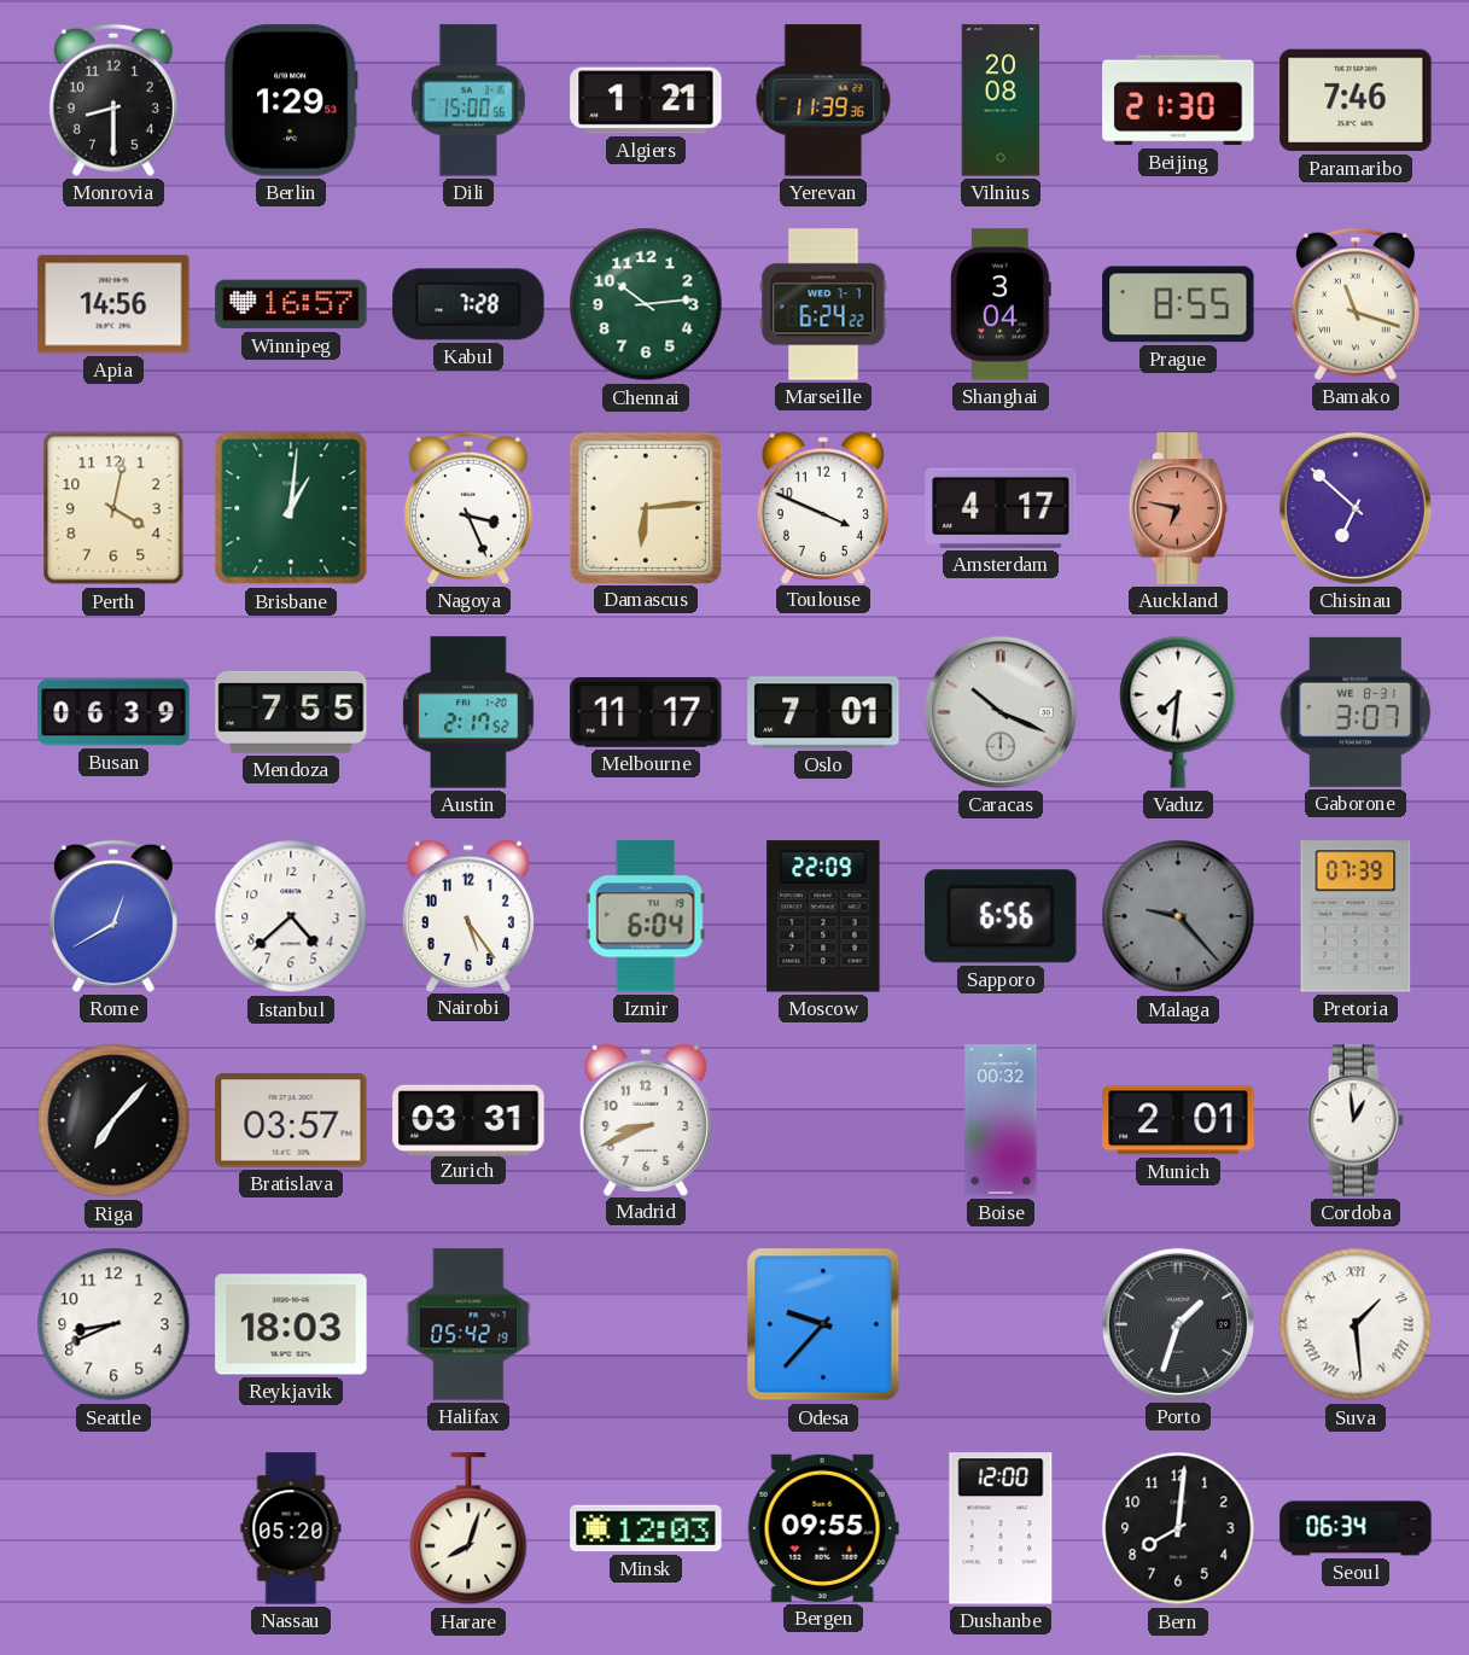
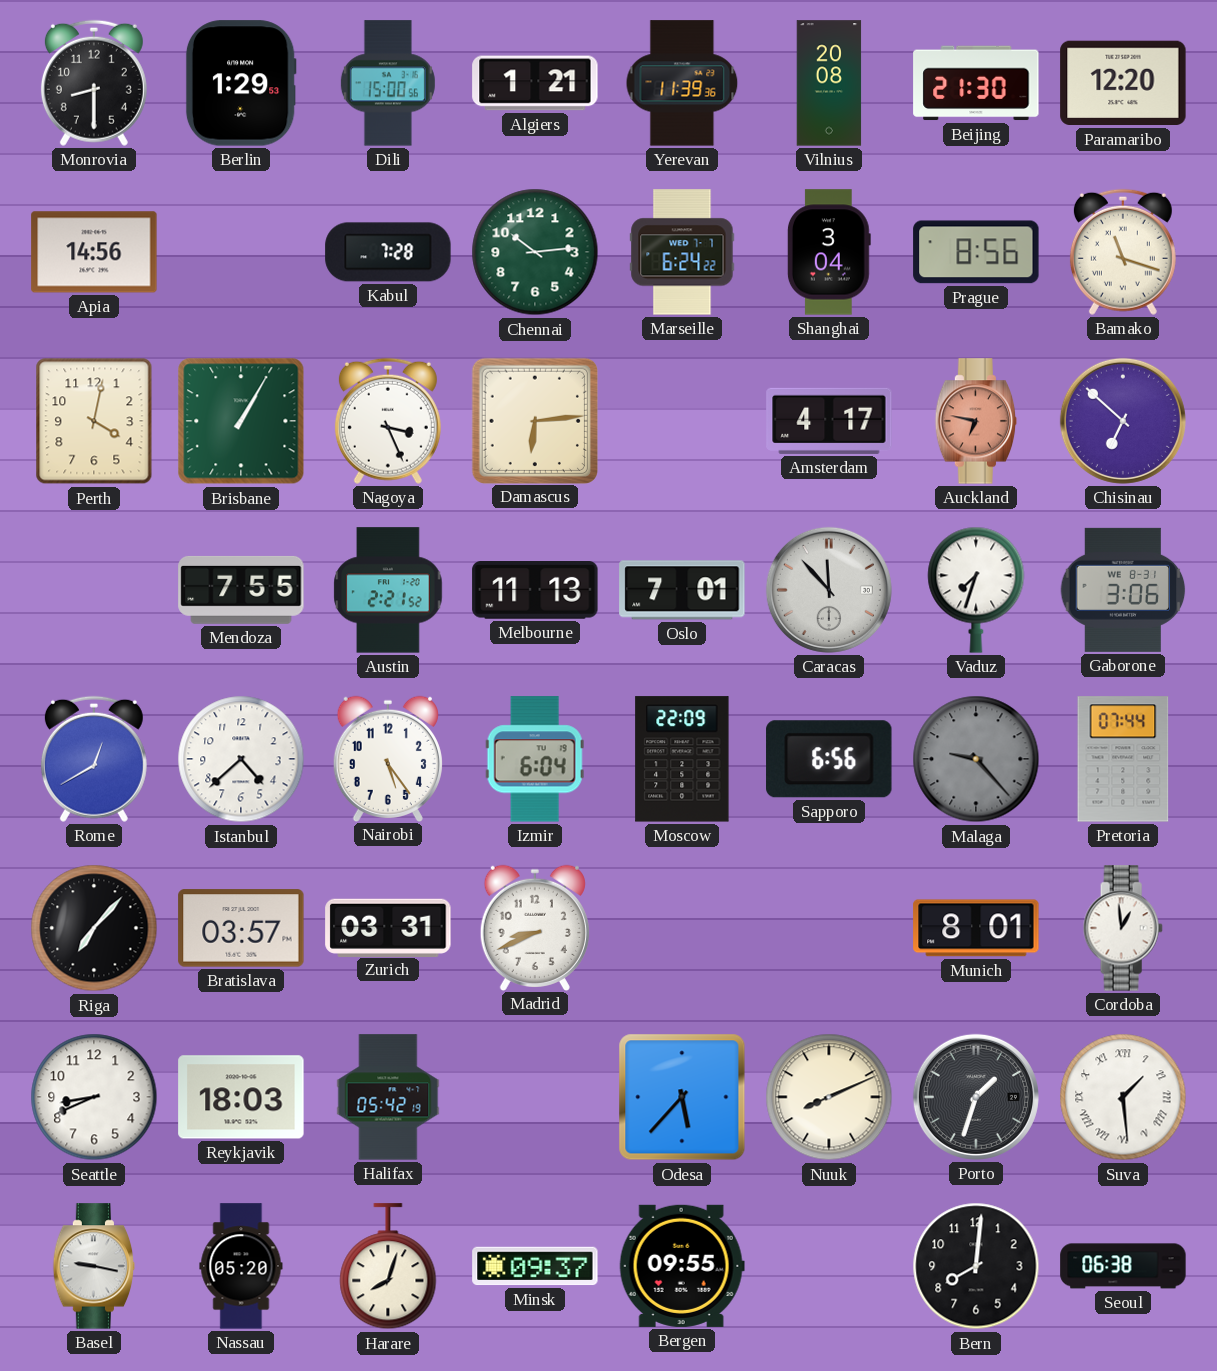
Paramaribo: 7:46 -> 12:20 (1123, 83)
Winnipeg: 16:57 -> none (291, 304)
Prague: 8:55 -> 8:56 (976, 252)
Brisbane: 1:01 -> 1:05 (241, 421)
Toulouse: 3:49 -> none (823, 507)
Busan: 06:39 -> none (113, 712)
Austin: 2:17 -> 2:21 (388, 590)
Melbourne: 11:17 -> 11:13 (535, 591)
Caracas: 10:19 -> 11:53 (829, 590)
Vaduz: 7:31 -> 7:33 (976, 590)
Gaborone: 3:07 -> 3:06 (1123, 590)
Pretoria: 07:39 -> 07:44 (1123, 759)
Boise: 00:32 -> none (1001, 1120)
Munich: 2:01 -> 8:01 (976, 928)
Odesa: 9:37 -> 5:37 (682, 1097)
Nuuk: none -> 8:11 (829, 1097)
Basel: none -> 9:17 (94, 1266)
Minsk: 12:03 -> 09:37 (535, 1266)
Dushanbe: 12:00 -> none (1001, 1528)
Seoul: 06:34 -> 06:38 (1123, 1266)
